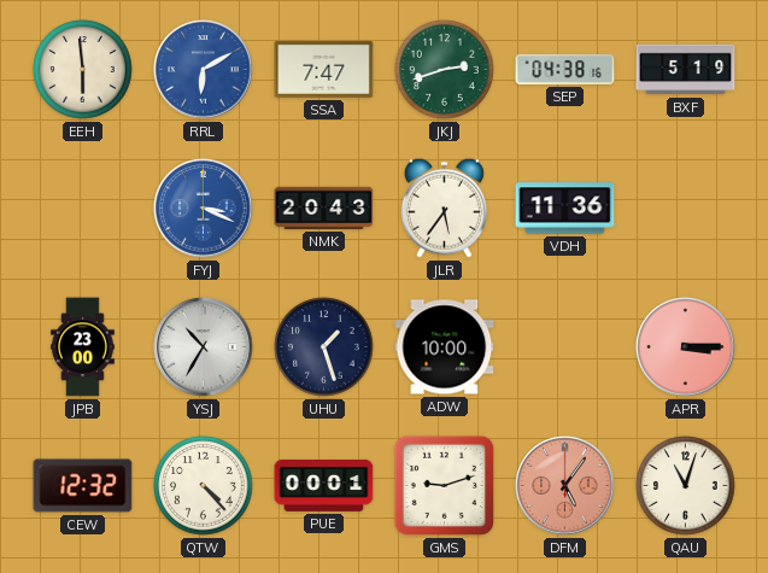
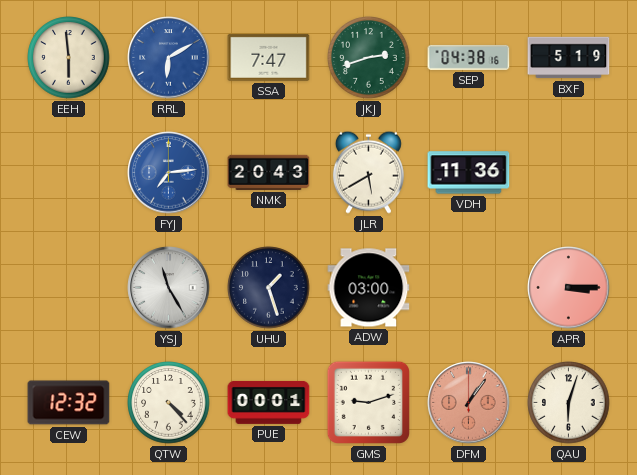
FYJ: 3:19 -> 7:14 (169, 173)
JLR: 5:36 -> 5:40 (368, 172)
JPB: 23:00 -> none (83, 347)
YSJ: 10:35 -> 11:25 (169, 288)
ADW: 10:00 -> 03:00 (369, 288)
DFM: 5:06 -> 1:06 (469, 403)
QAU: 11:03 -> 6:03 (569, 403)
